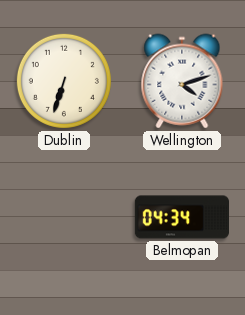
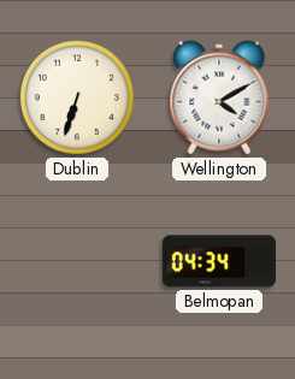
Wellington: 4:12 -> 4:10 (219, 97)
